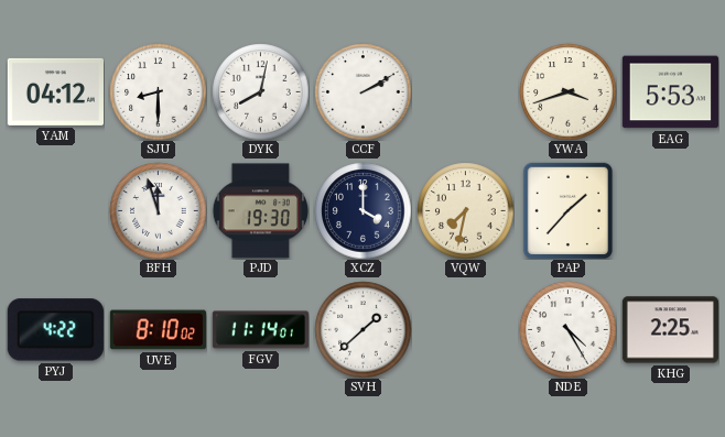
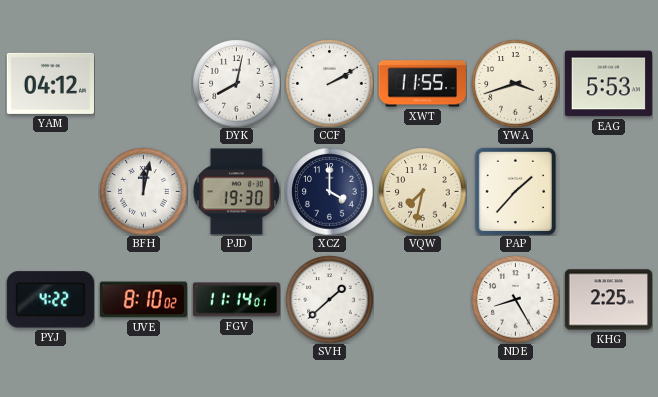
SJU: 8:30 -> none (158, 91)
XWT: none -> 11:55 (422, 84)
BFH: 11:57 -> 12:02 (143, 191)
NDE: 4:25 -> 8:25 (515, 299)
